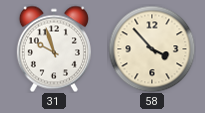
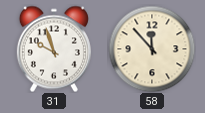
58: 3:53 -> 11:53 (152, 49)
